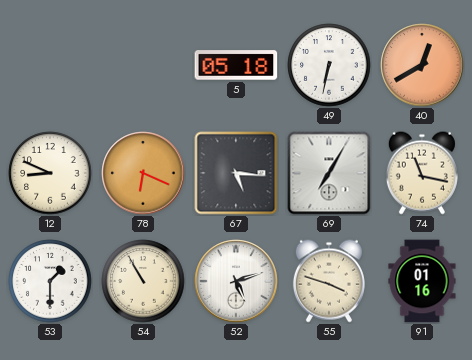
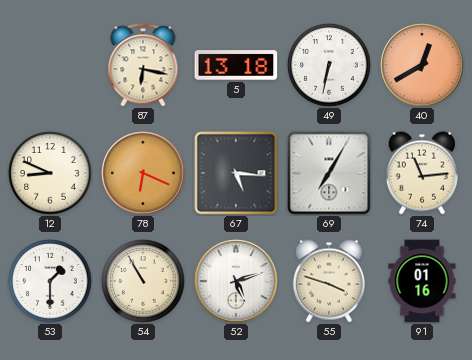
87: none -> 6:17 (143, 65)
5: 05:18 -> 13:18 (236, 65)
74: 11:17 -> 11:14 (422, 173)
